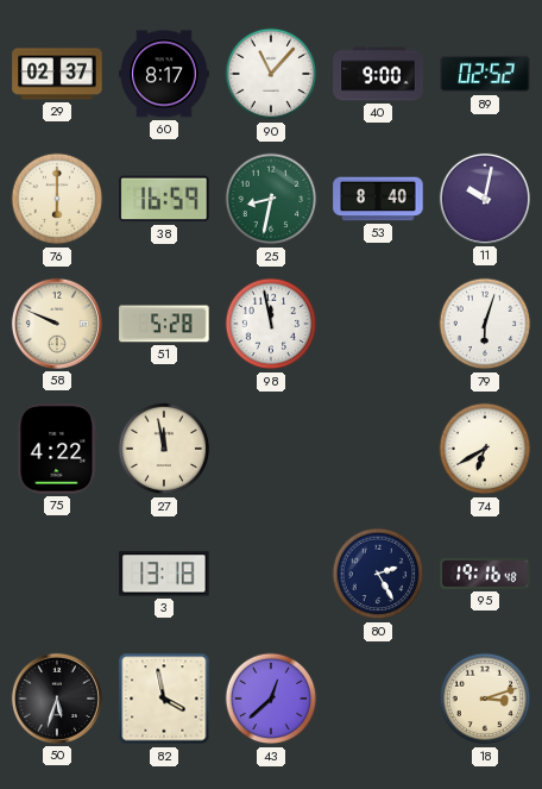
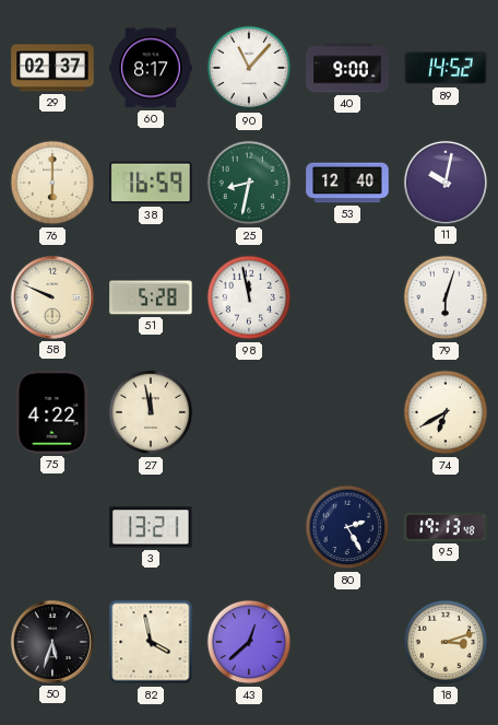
89: 02:52 -> 14:52 (446, 68)
53: 8:40 -> 12:40 (347, 183)
3: 13:18 -> 13:21 (151, 527)
95: 19:16 -> 19:13 (446, 527)
